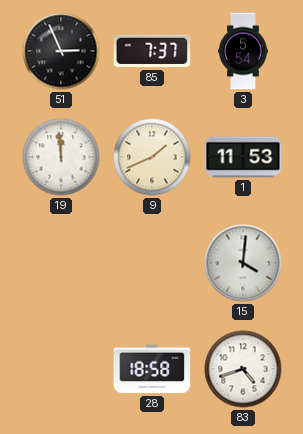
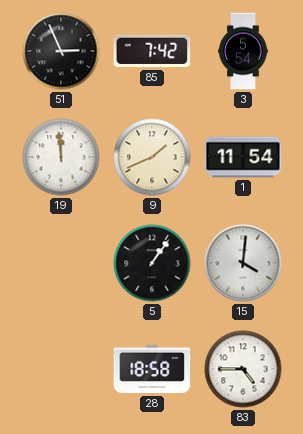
85: 7:37 -> 7:42 (152, 51)
1: 11:53 -> 11:54 (243, 157)
5: none -> 1:06 (152, 263)
83: 4:42 -> 4:45 (243, 369)
